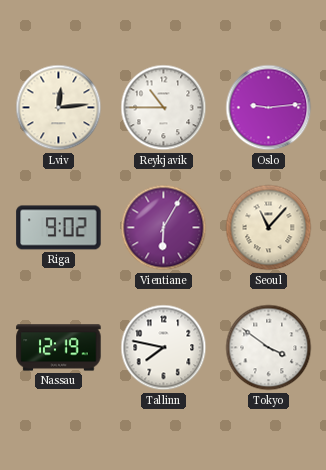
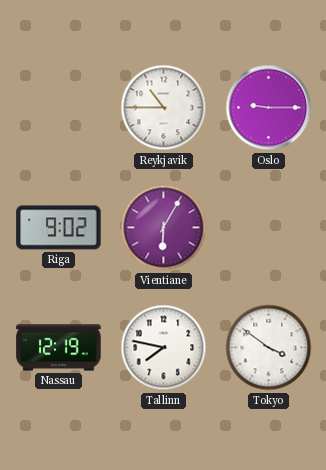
Lviv: 12:14 -> none (59, 108)
Oslo: 9:14 -> 9:15 (269, 108)
Seoul: 11:07 -> none (269, 228)
